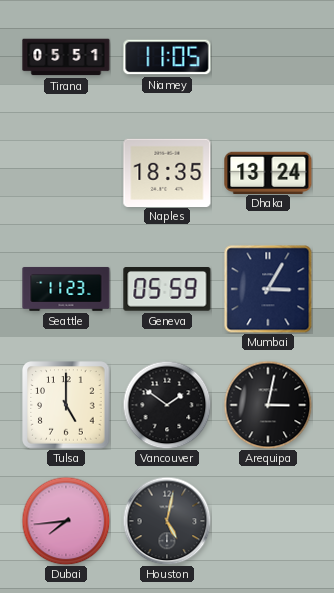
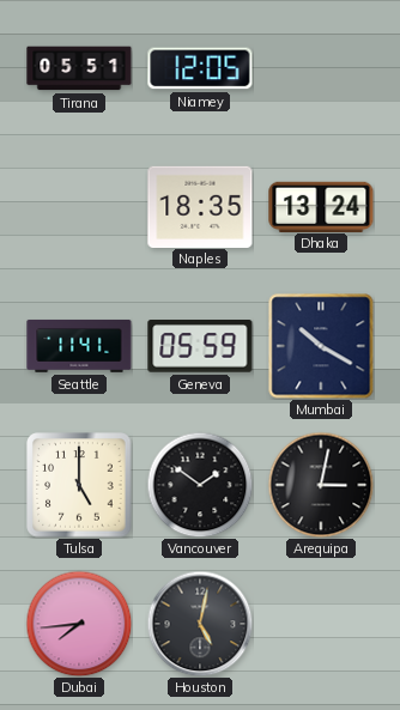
Niamey: 11:05 -> 12:05 (200, 68)
Seattle: 11:23 -> 11:41 (79, 346)
Mumbai: 3:05 -> 10:20 (321, 346)
